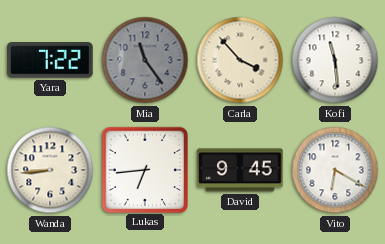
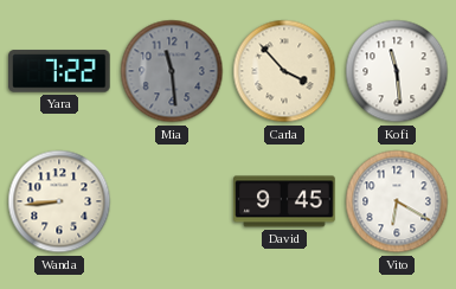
Mia: 11:24 -> 11:29 (172, 71)
Lukas: 6:44 -> none (144, 169)
